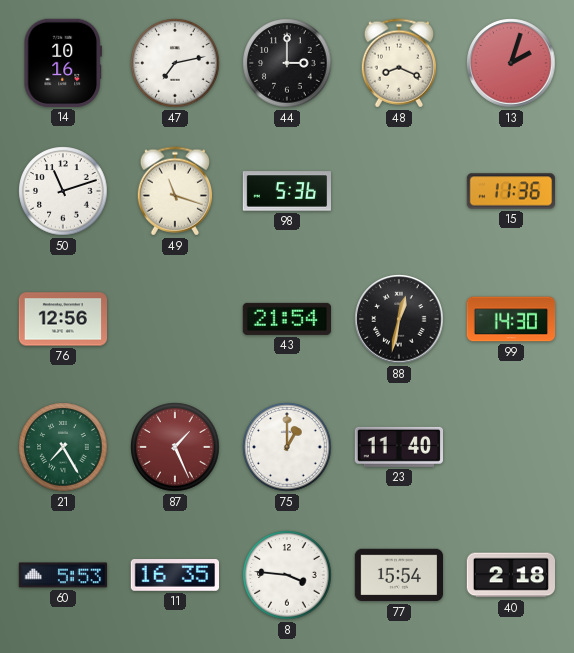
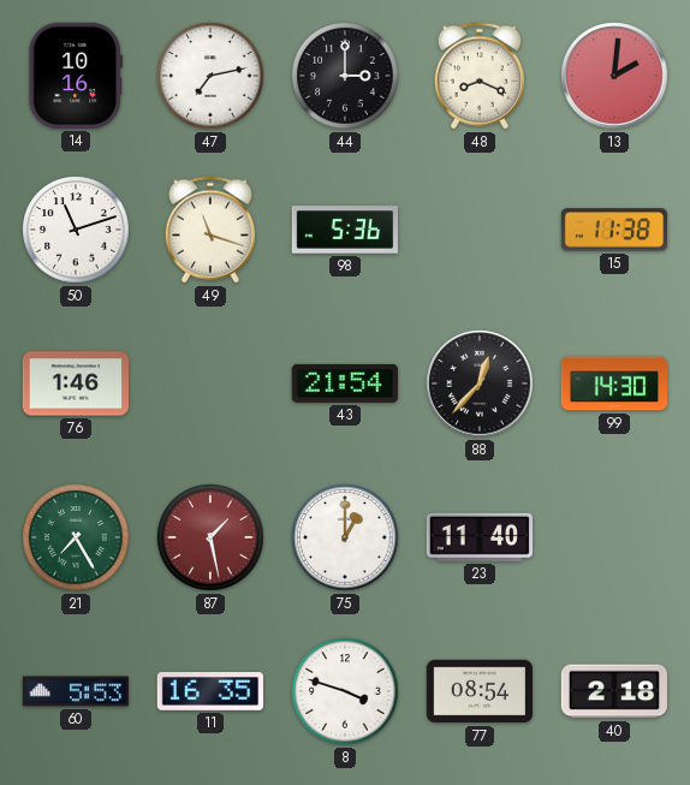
13: 2:03 -> 2:01 (614, 76)
15: 11:36 -> 11:38 (613, 230)
76: 12:56 -> 1:46 (75, 383)
88: 12:32 -> 12:37 (480, 383)
87: 1:26 -> 1:28 (210, 537)
8: 3:46 -> 3:48 (345, 691)
77: 15:54 -> 08:54 (478, 691)
